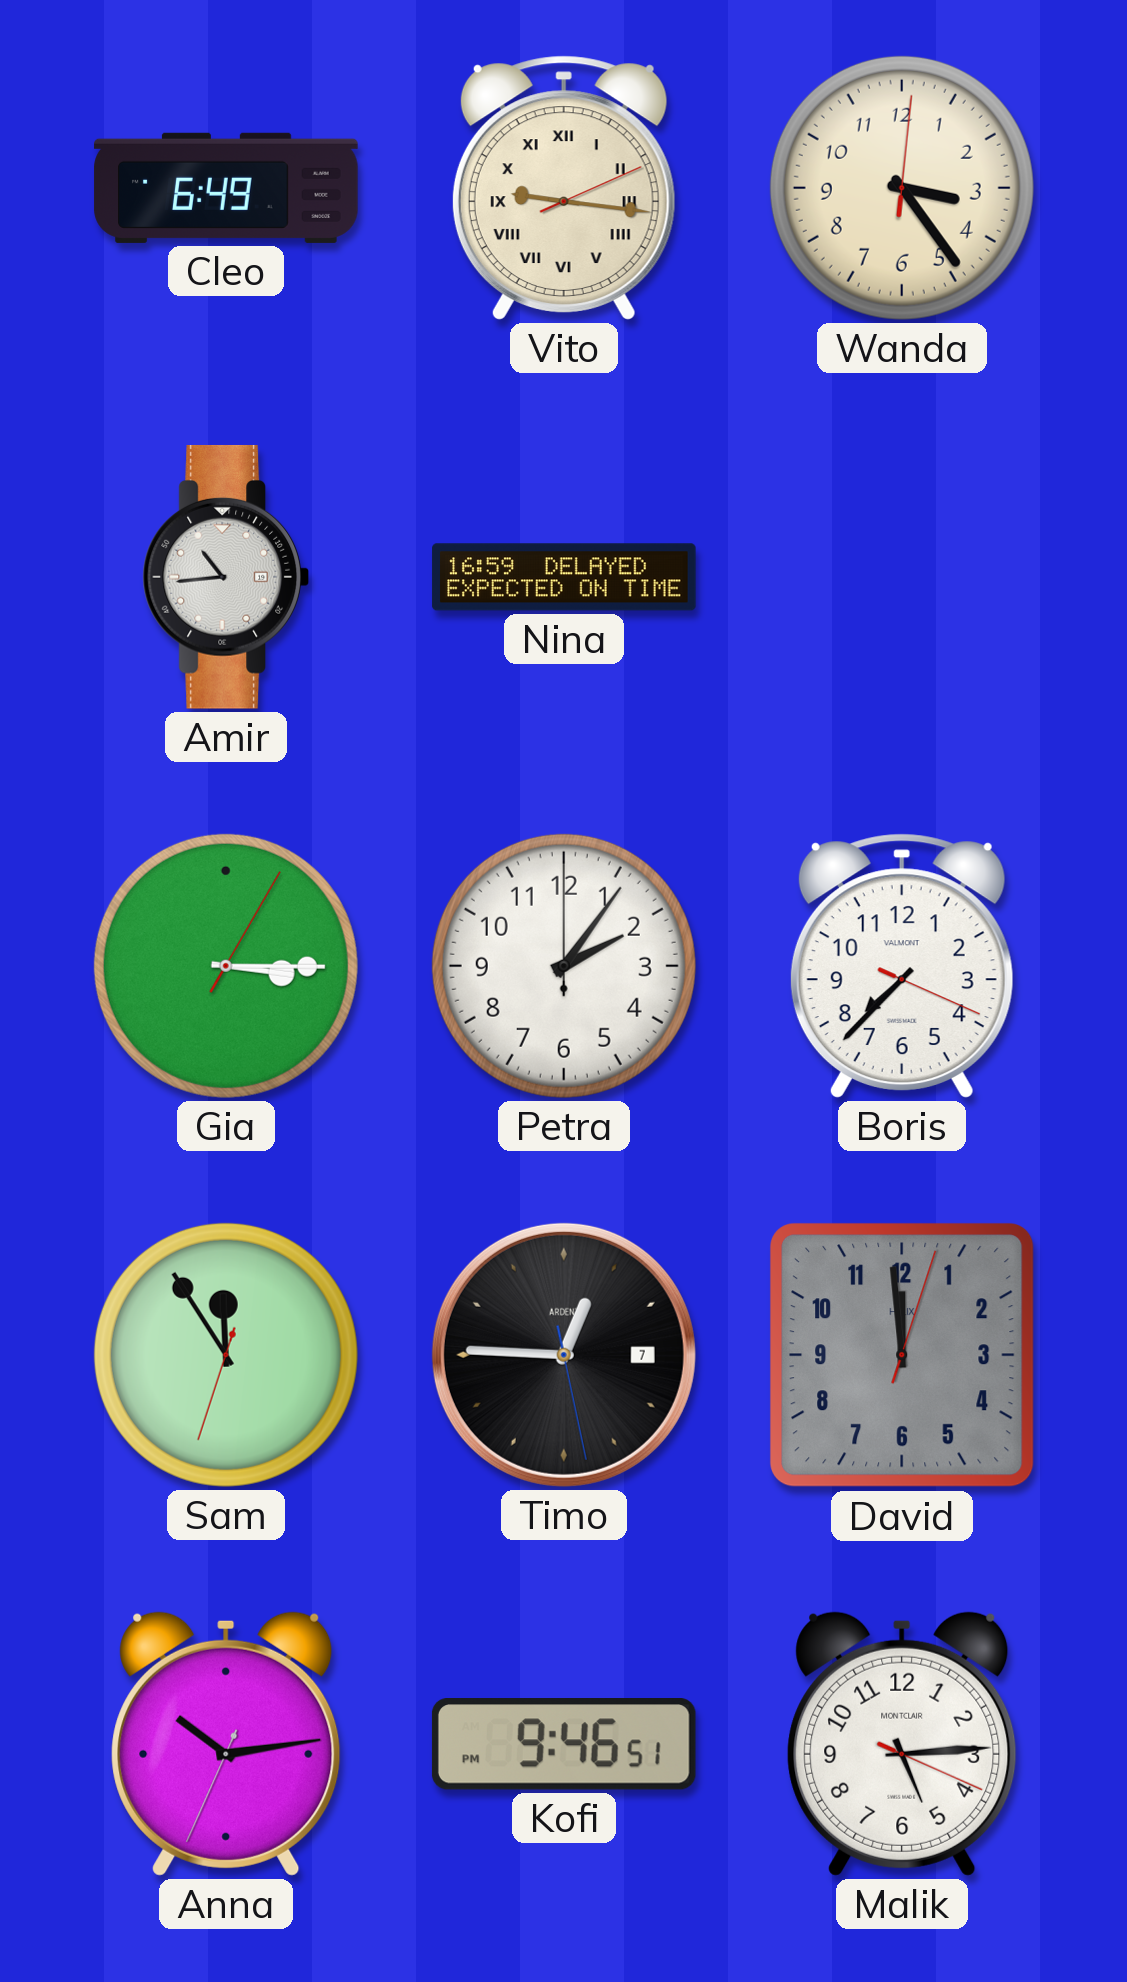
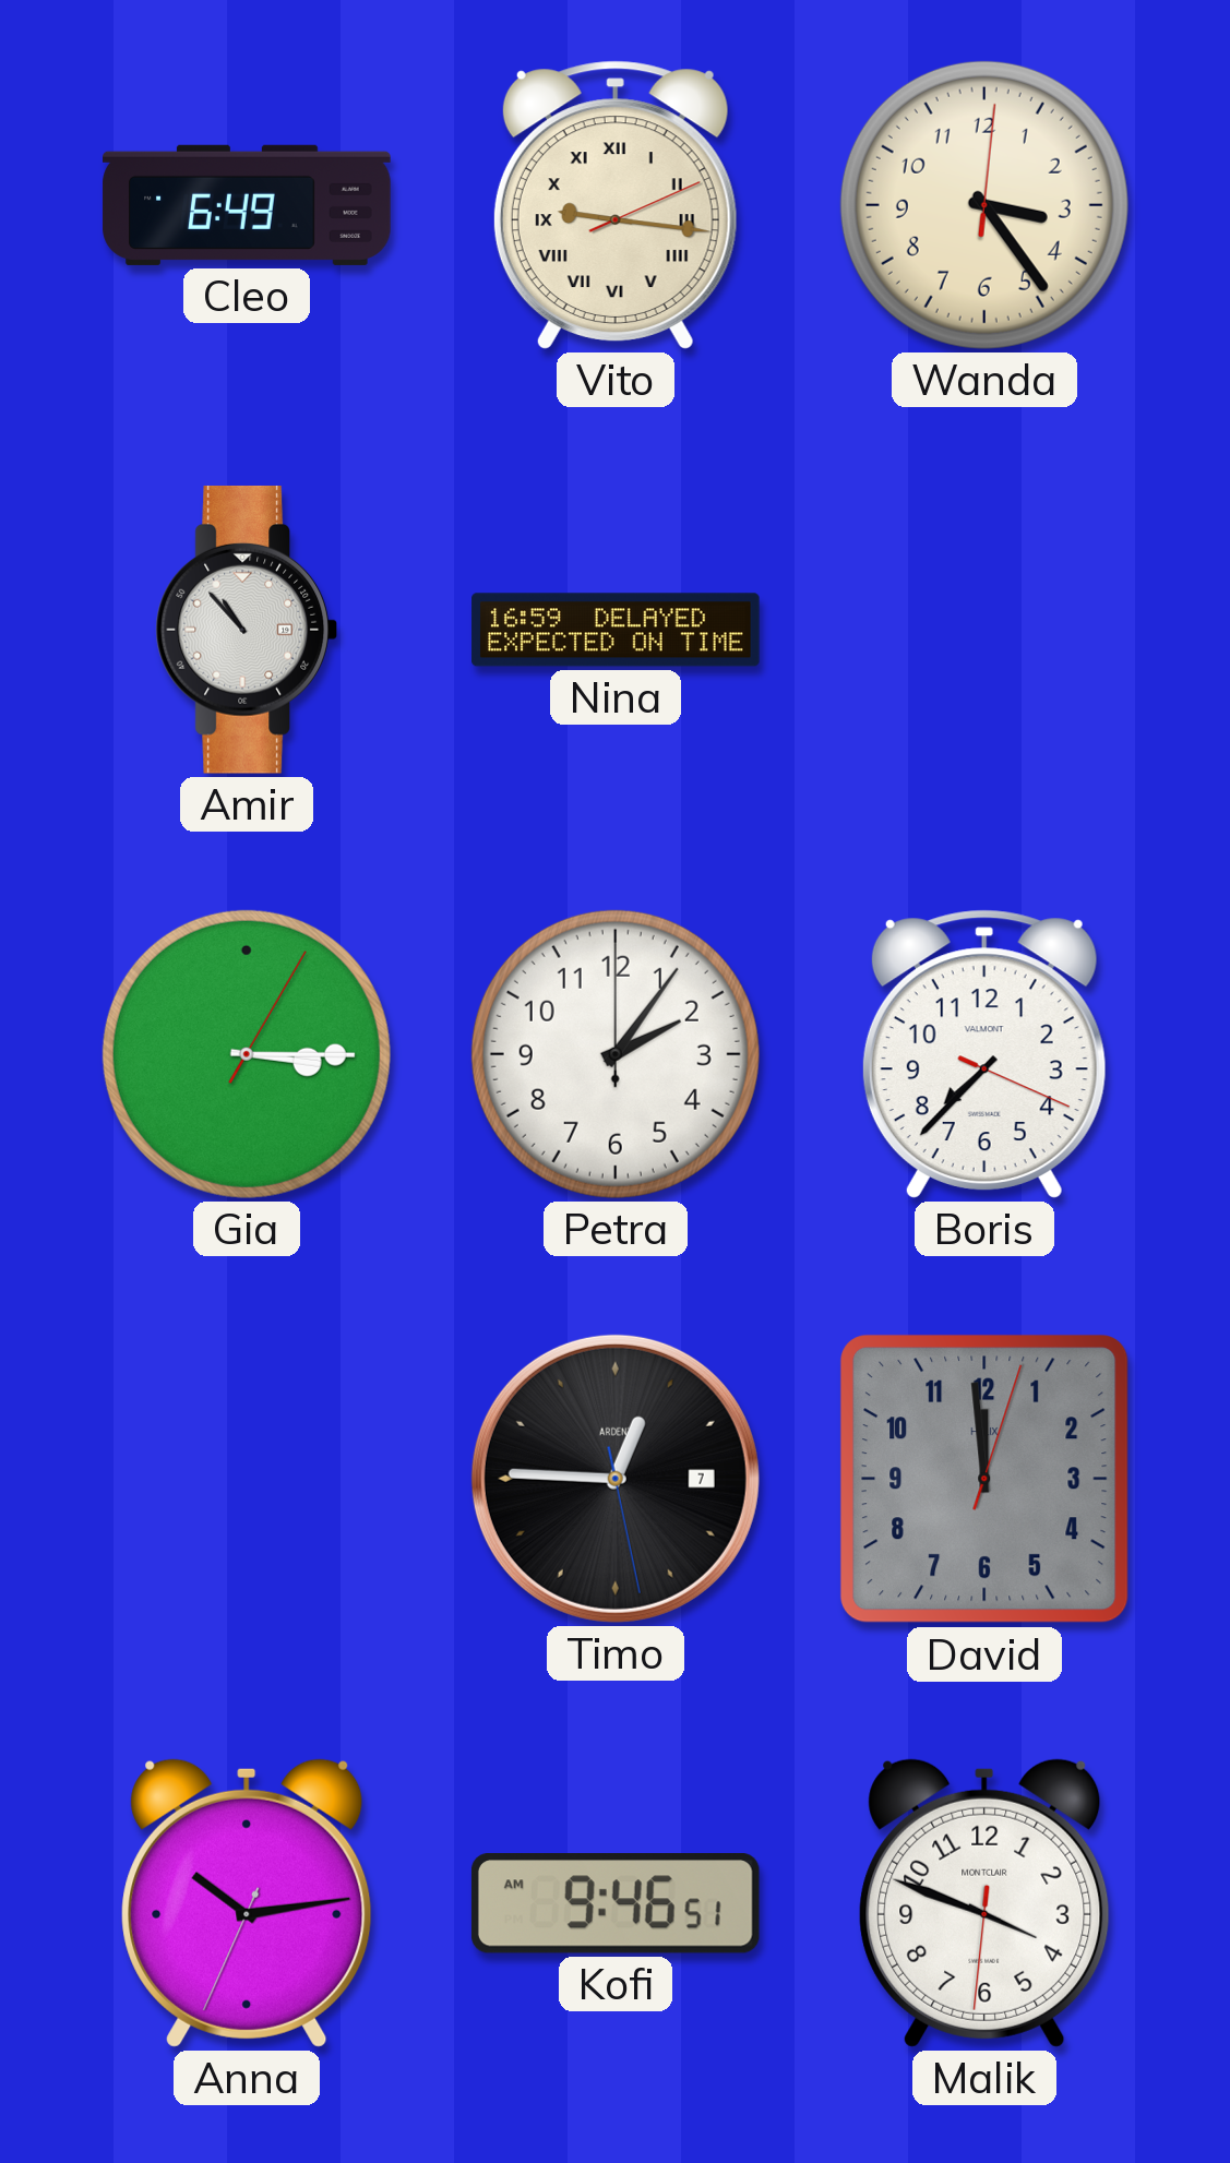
Amir: 10:44 -> 10:53 (246, 630)
Sam: 11:54 -> none (226, 1355)
Kofi: 9:46:51 PM -> 9:46:51 AM (616, 1904)
Malik: 5:14 -> 3:48 (984, 1903)
